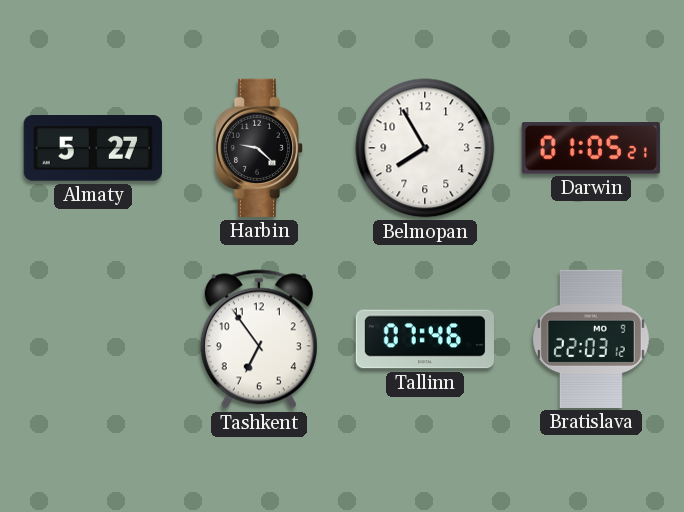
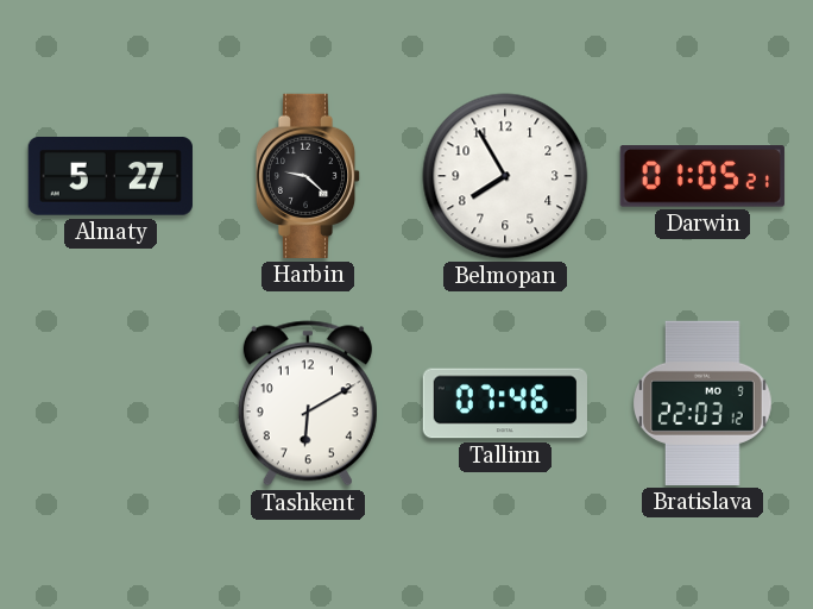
Tashkent: 6:54 -> 6:10 (308, 403)
